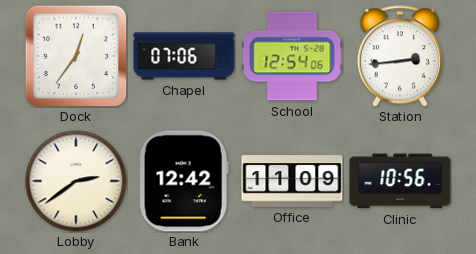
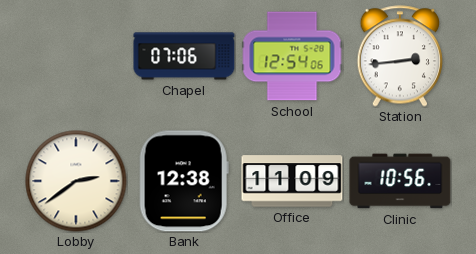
Dock: 12:36 -> none (76, 56)
Bank: 12:42 -> 12:38 (184, 181)
